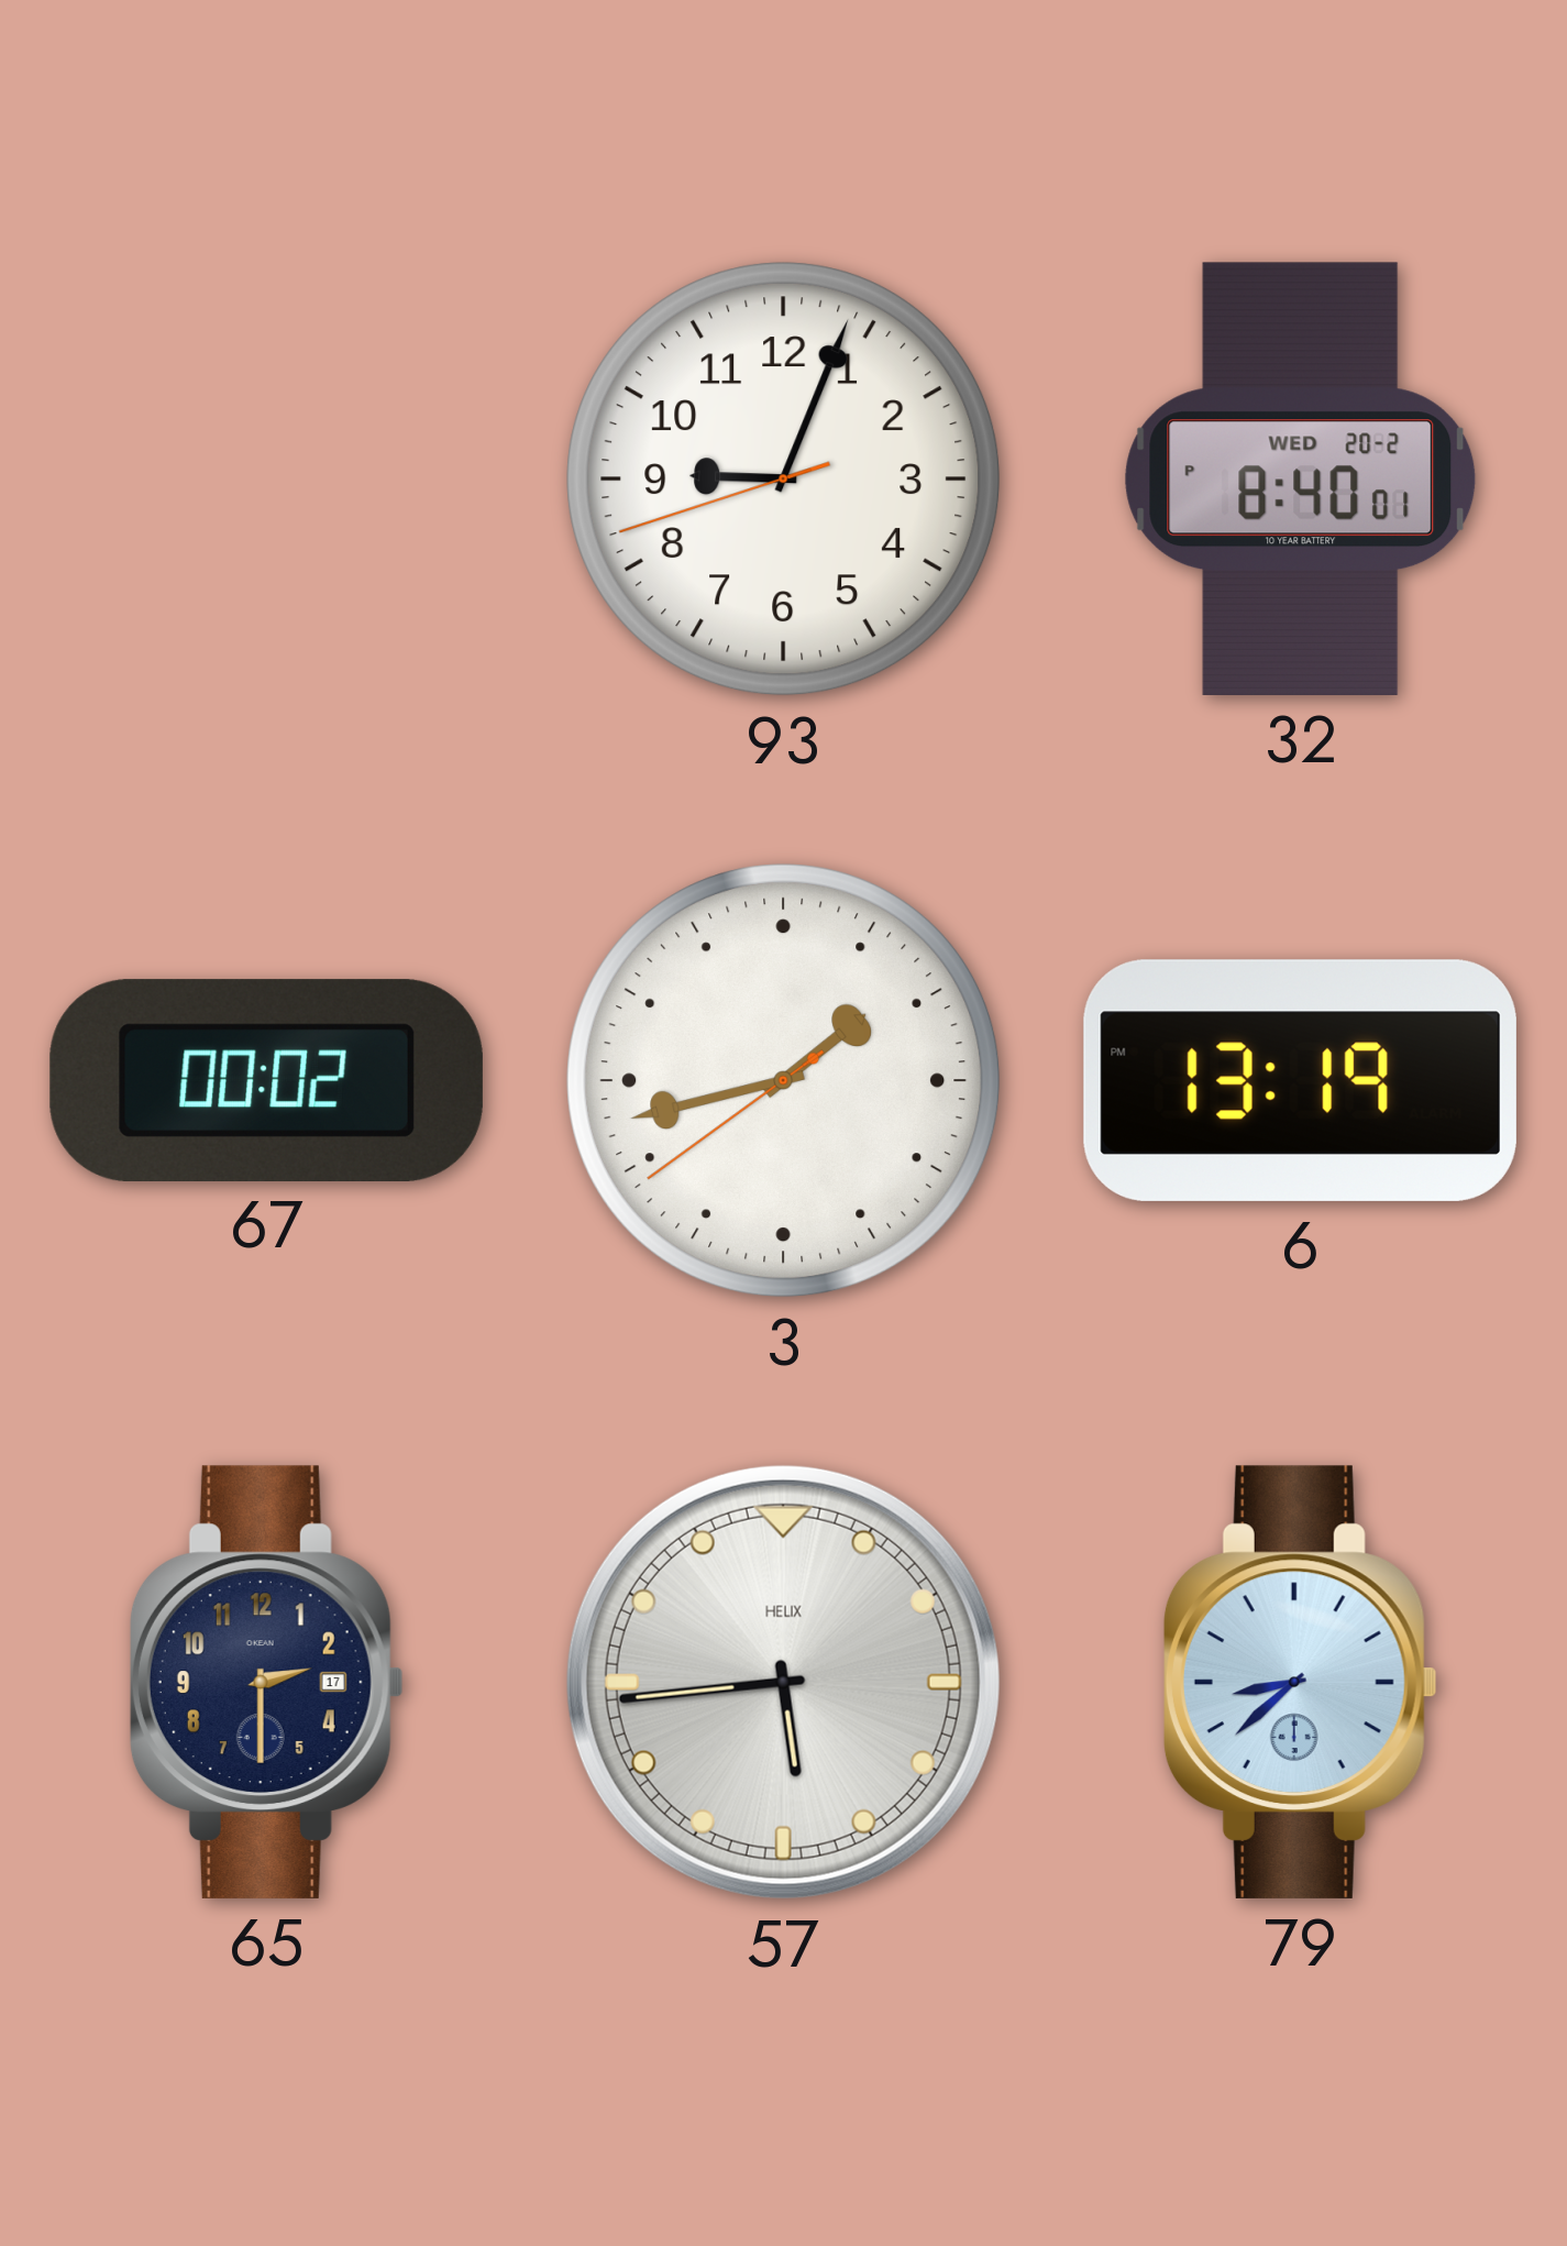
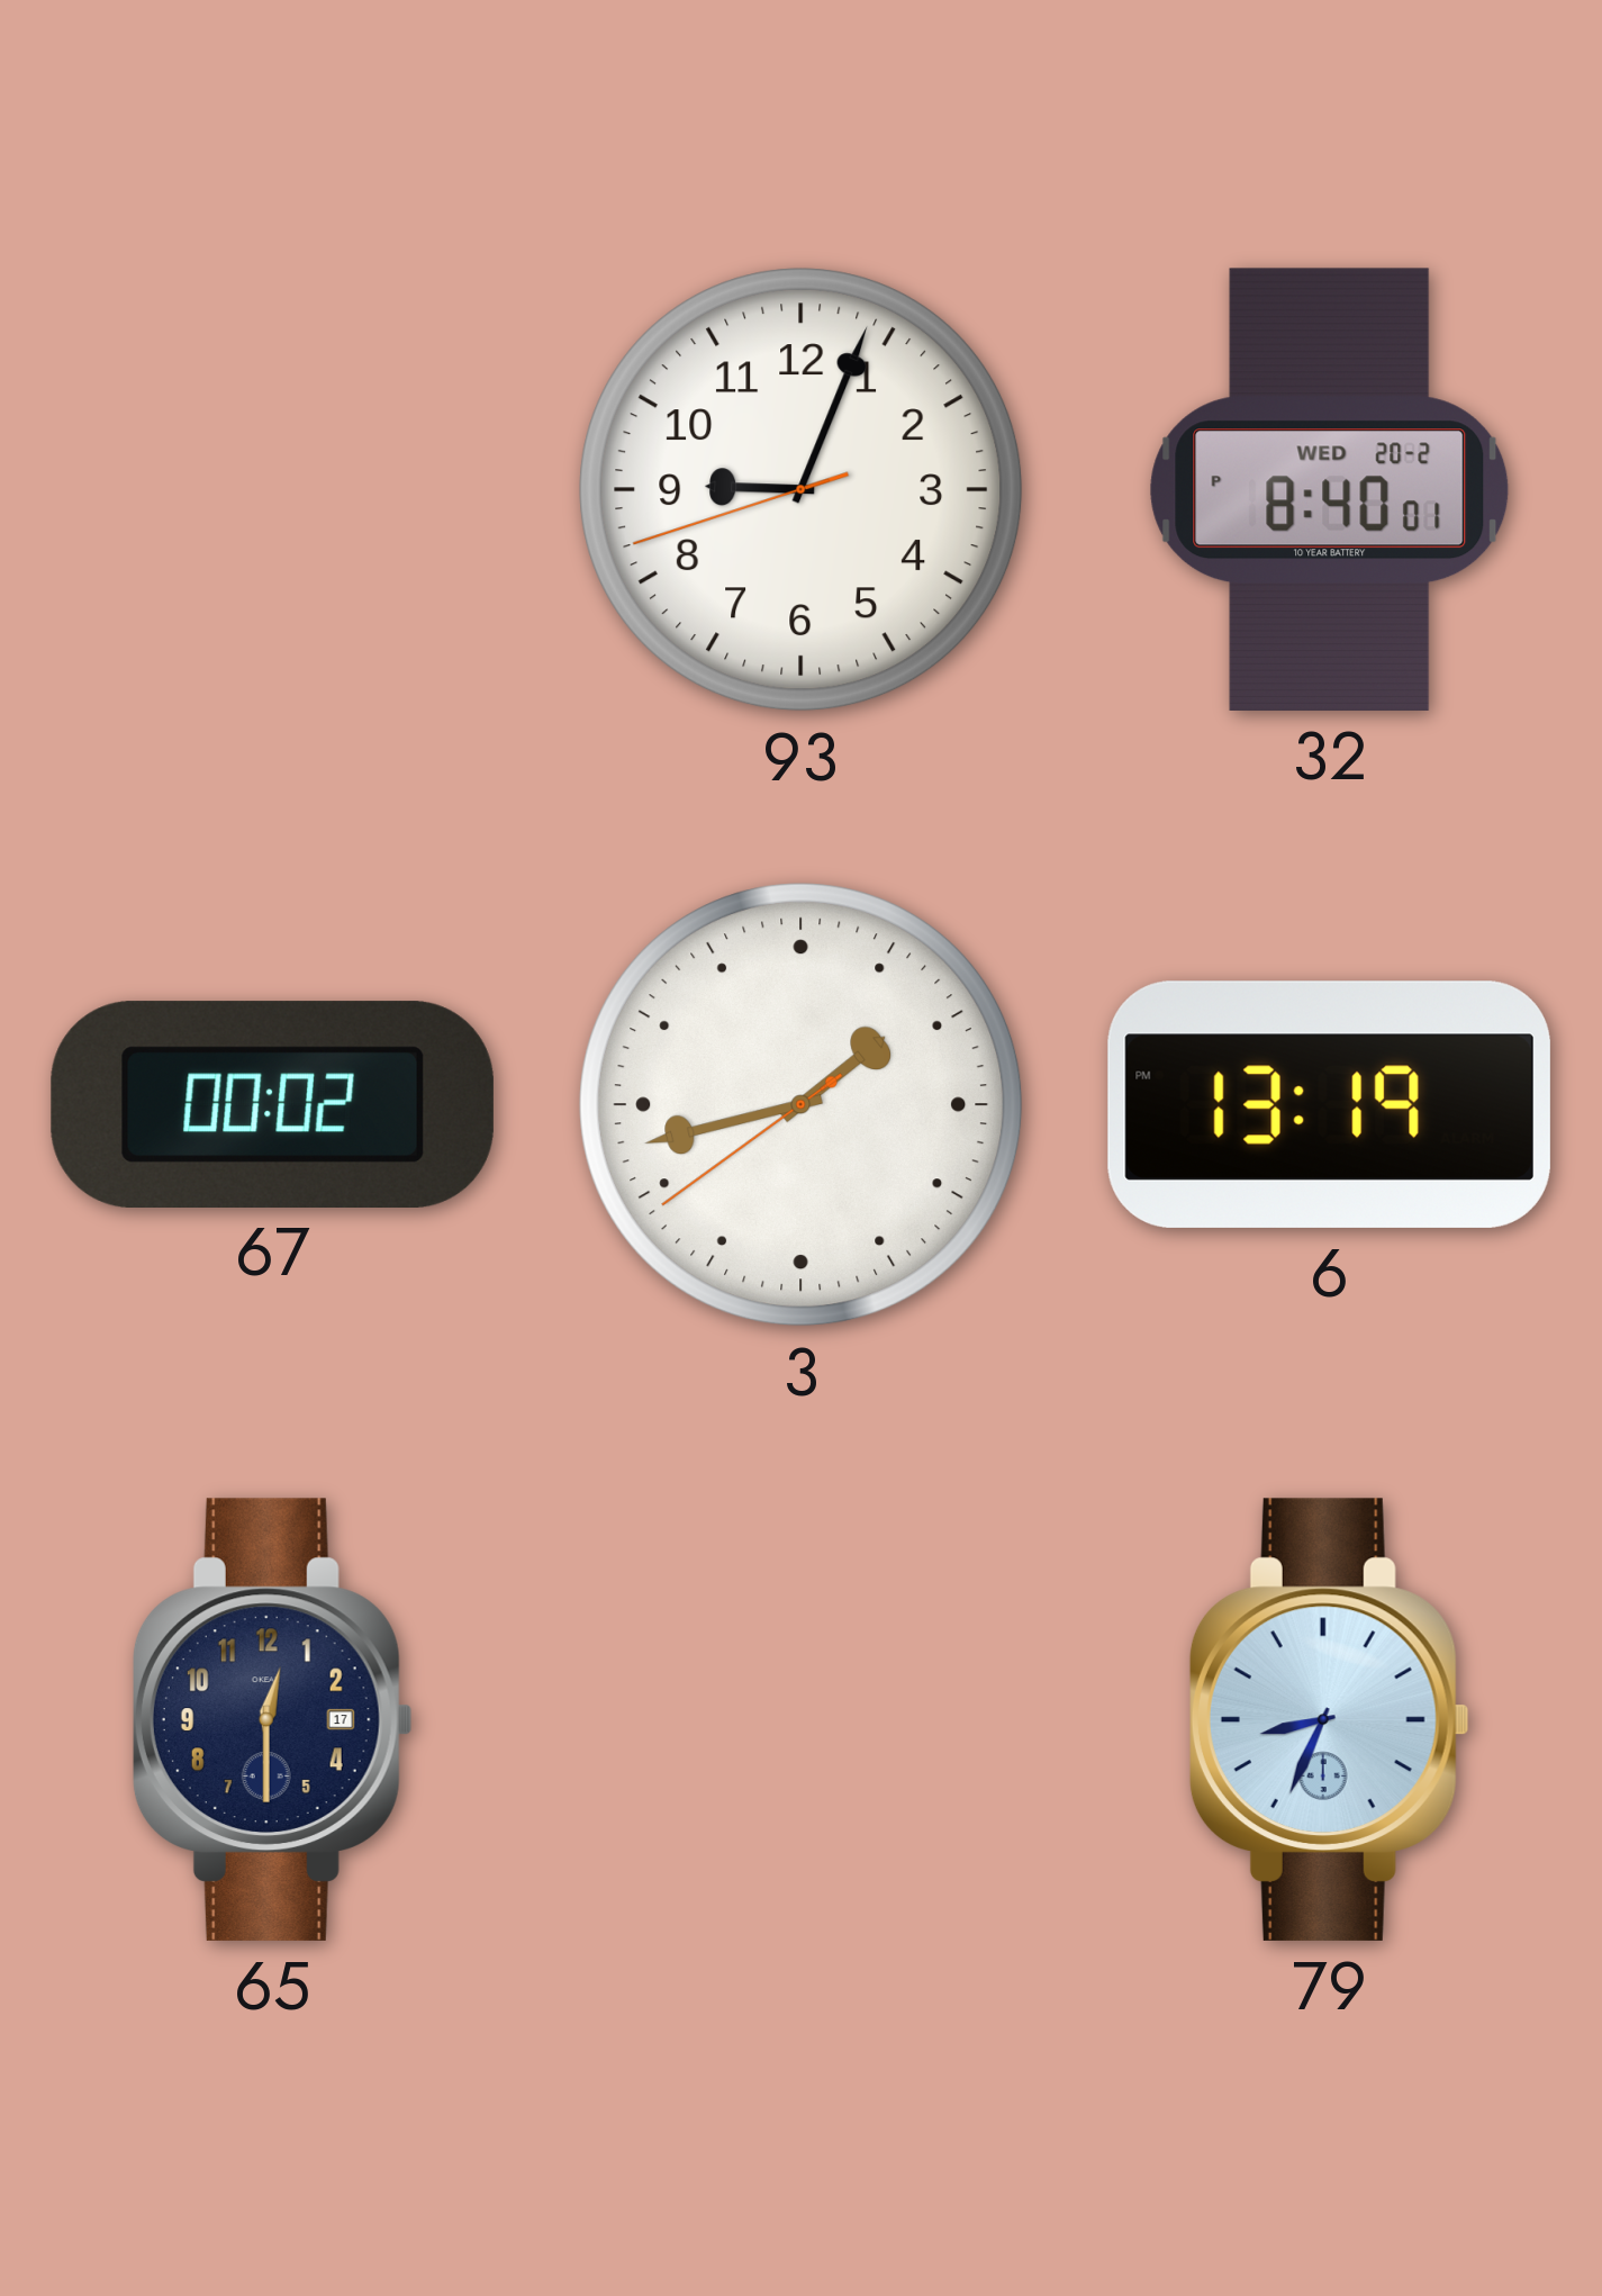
65: 2:30 -> 12:30 (272, 1719)
57: 5:44 -> none (783, 1682)
79: 8:38 -> 8:34 (1329, 1719)
